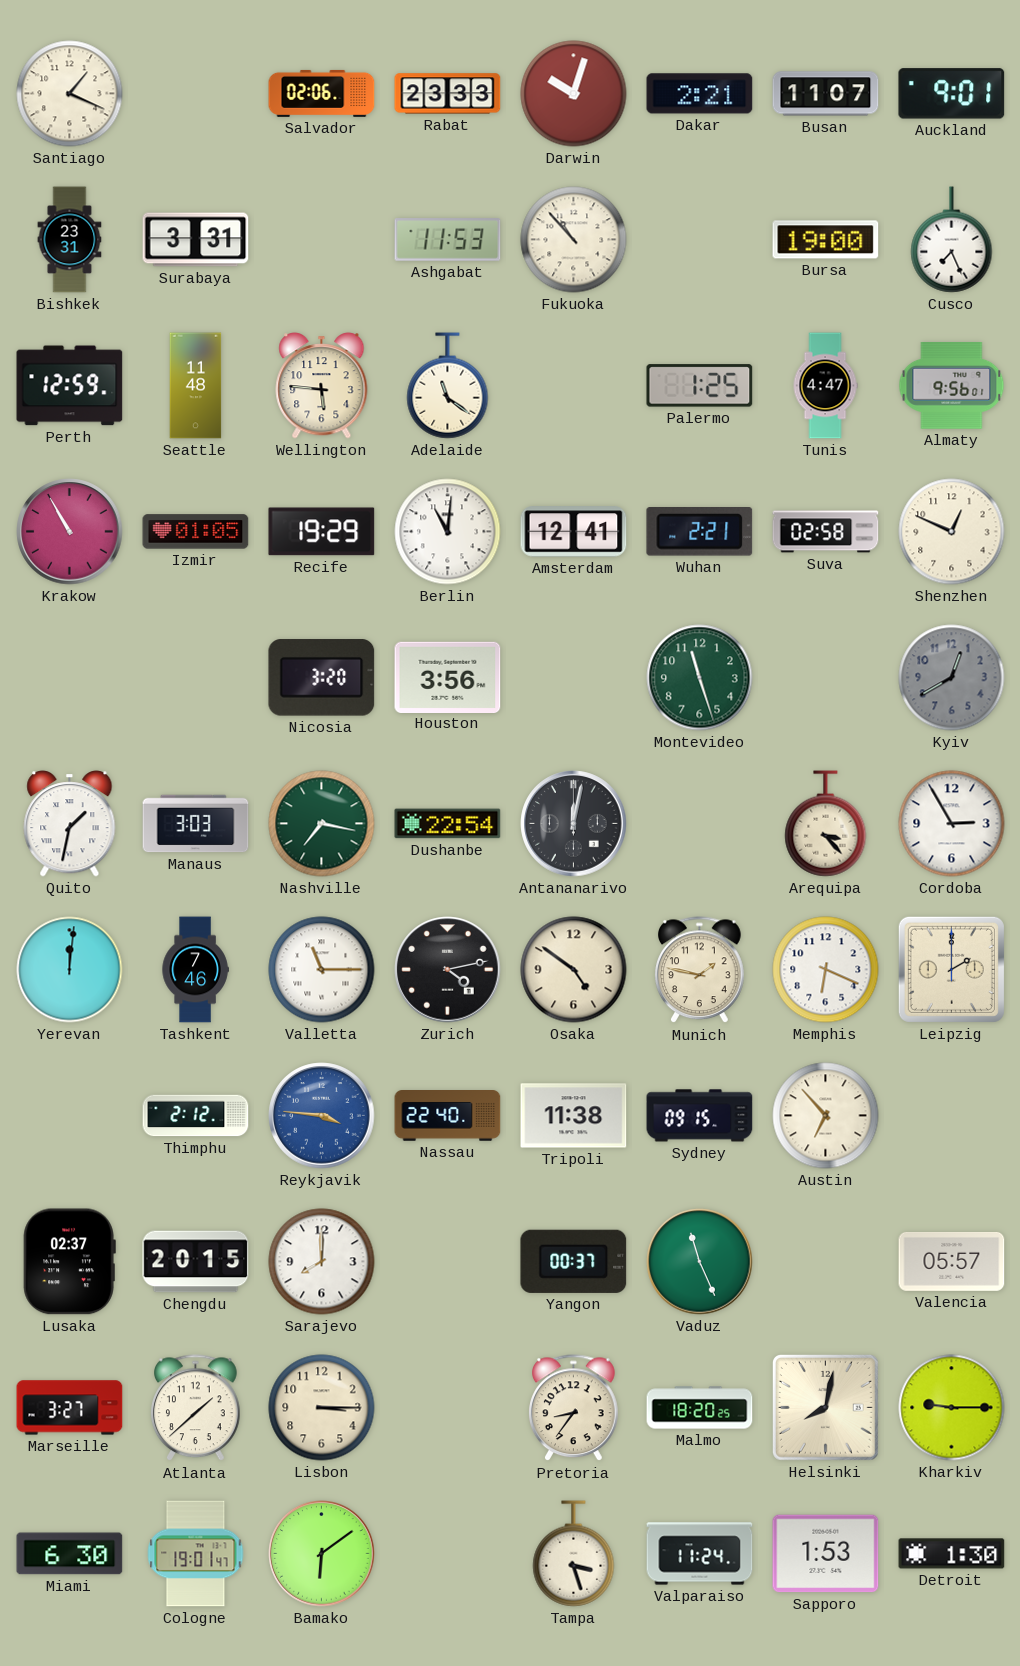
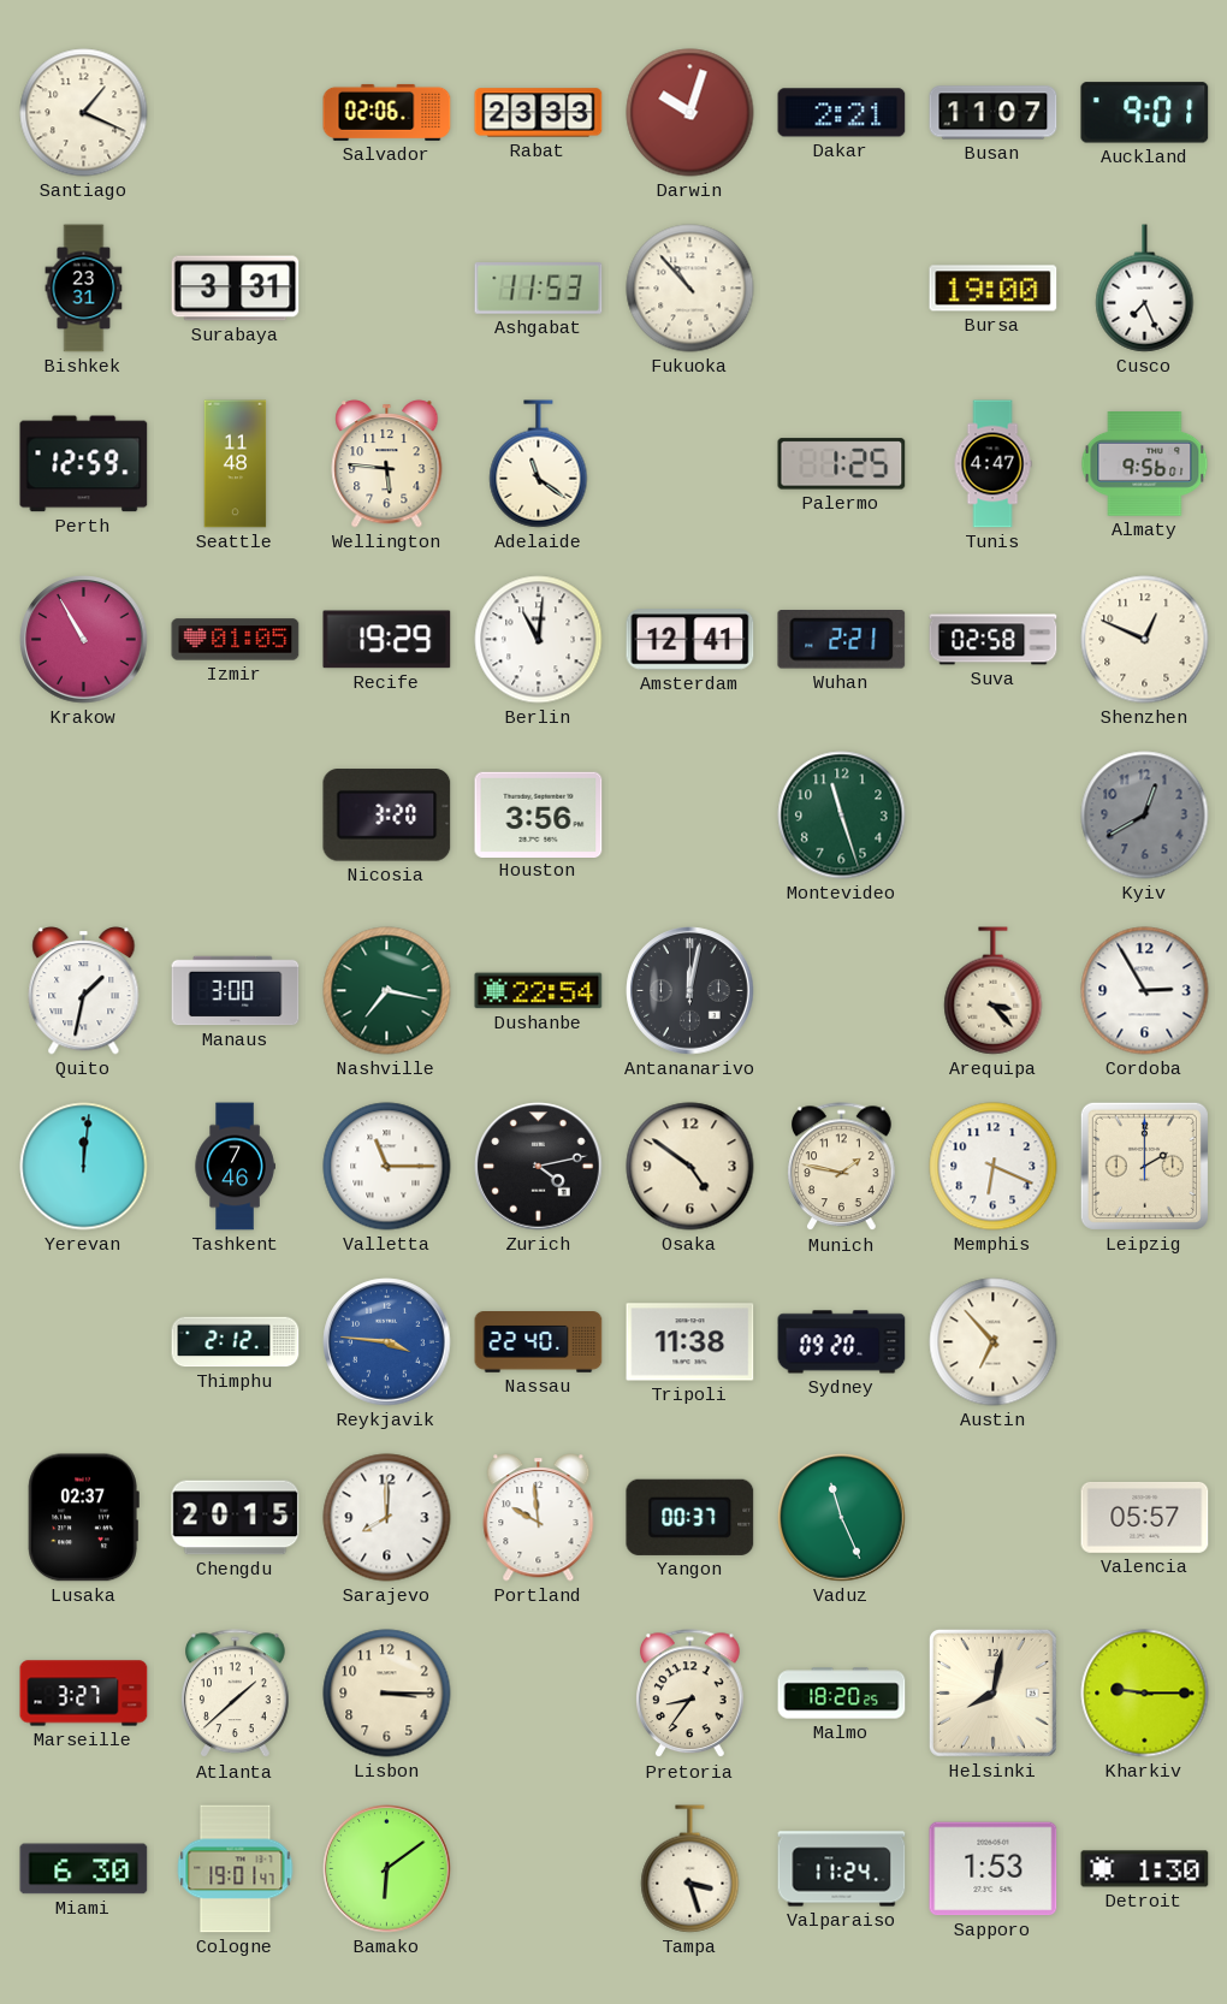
Manaus: 3:03 -> 3:00 (236, 991)
Sydney: 09:15 -> 09:20 (842, 1342)
Portland: none -> 9:59 (539, 1518)
